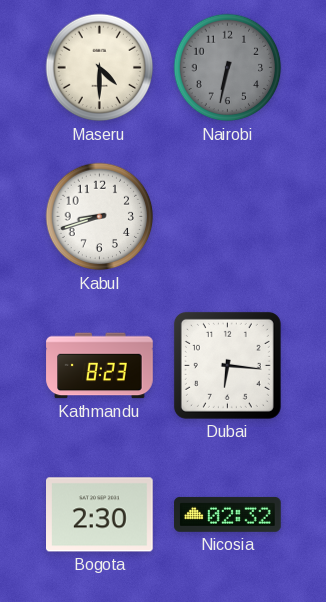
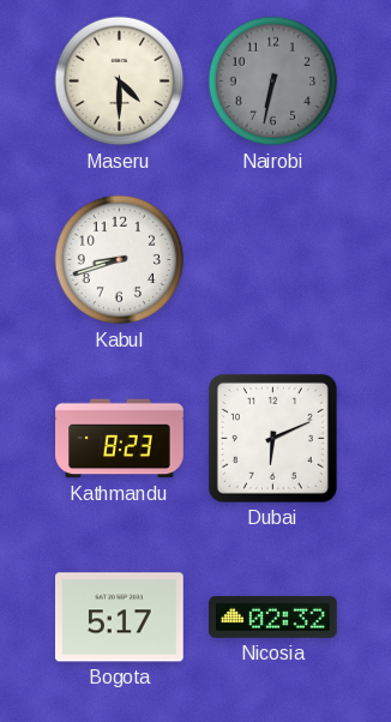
Dubai: 6:16 -> 6:11 (272, 438)
Bogota: 2:30 -> 5:17 (120, 618)
